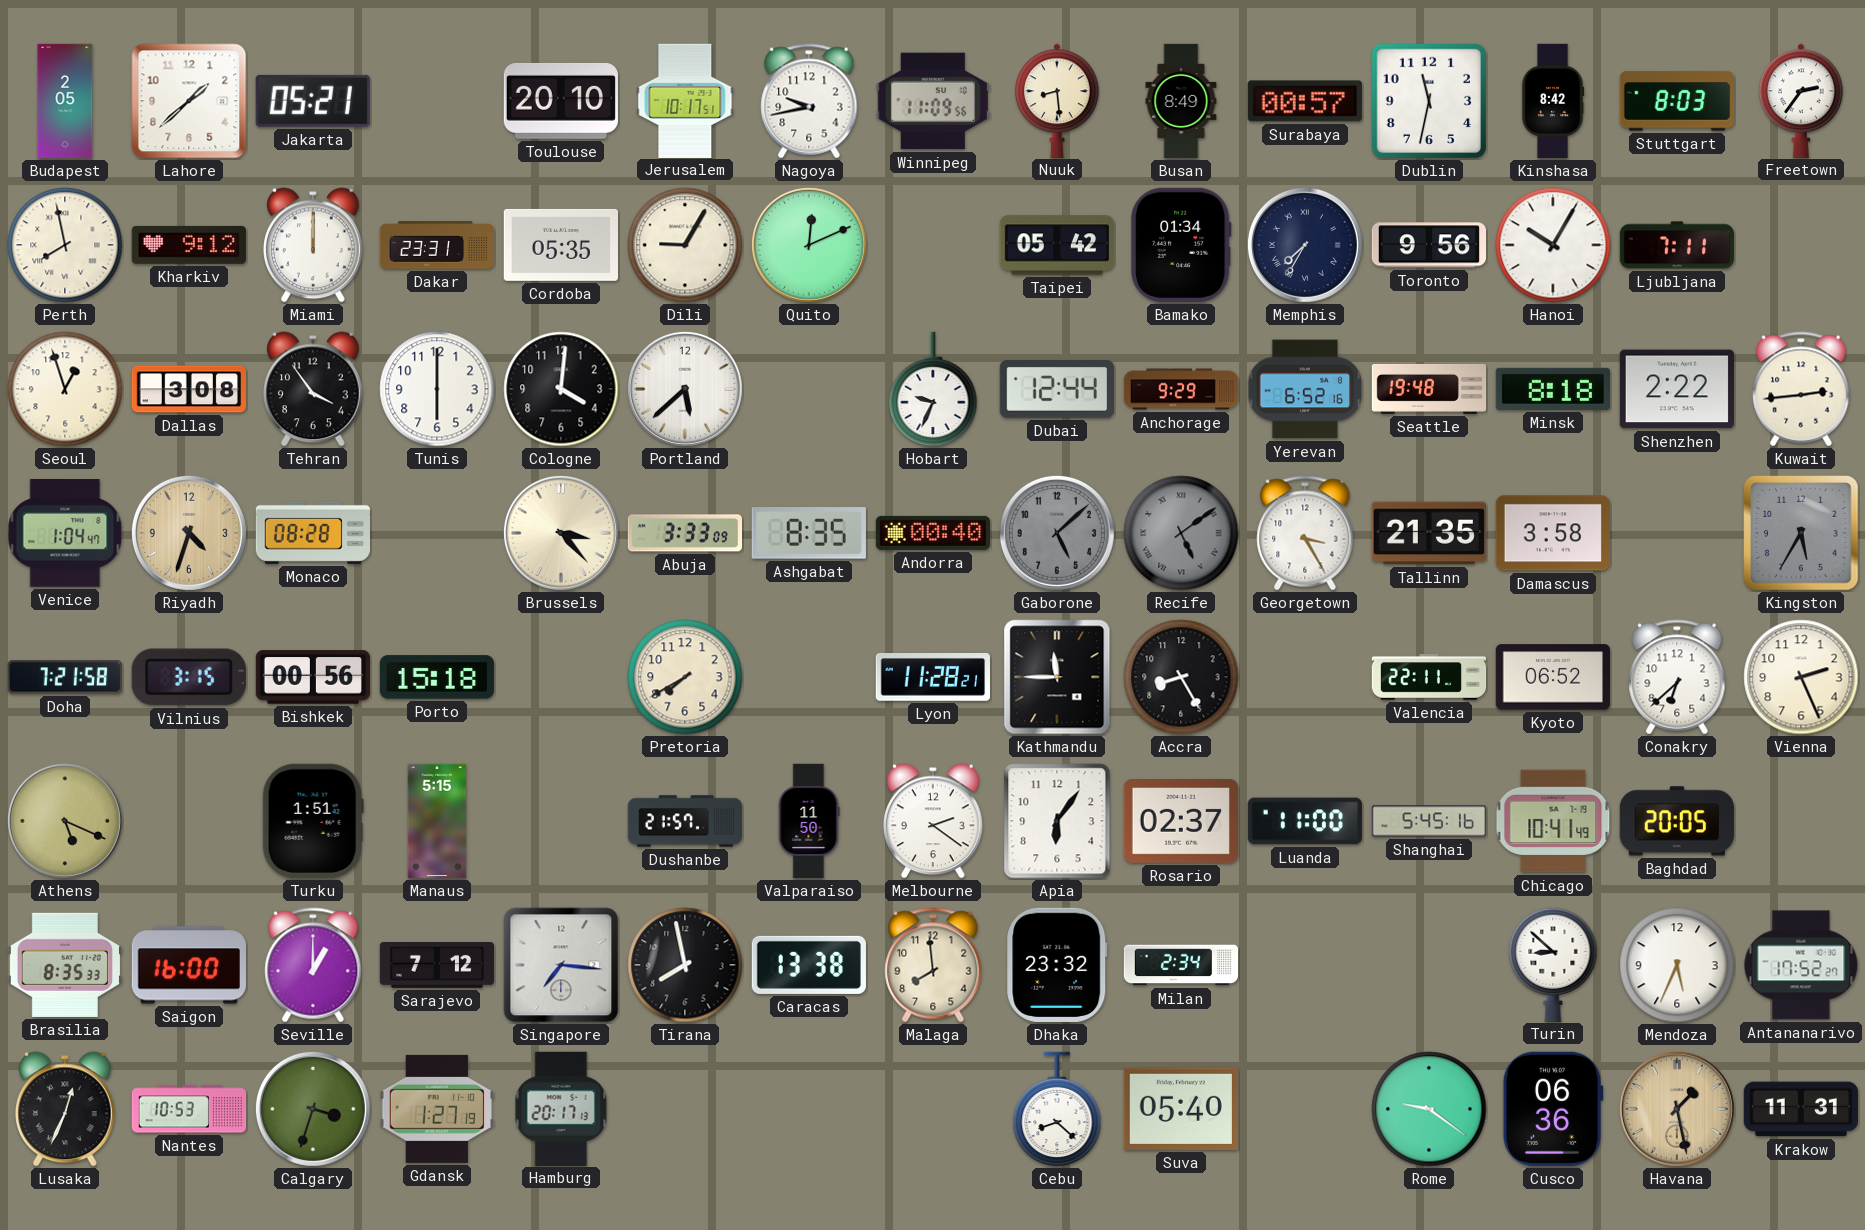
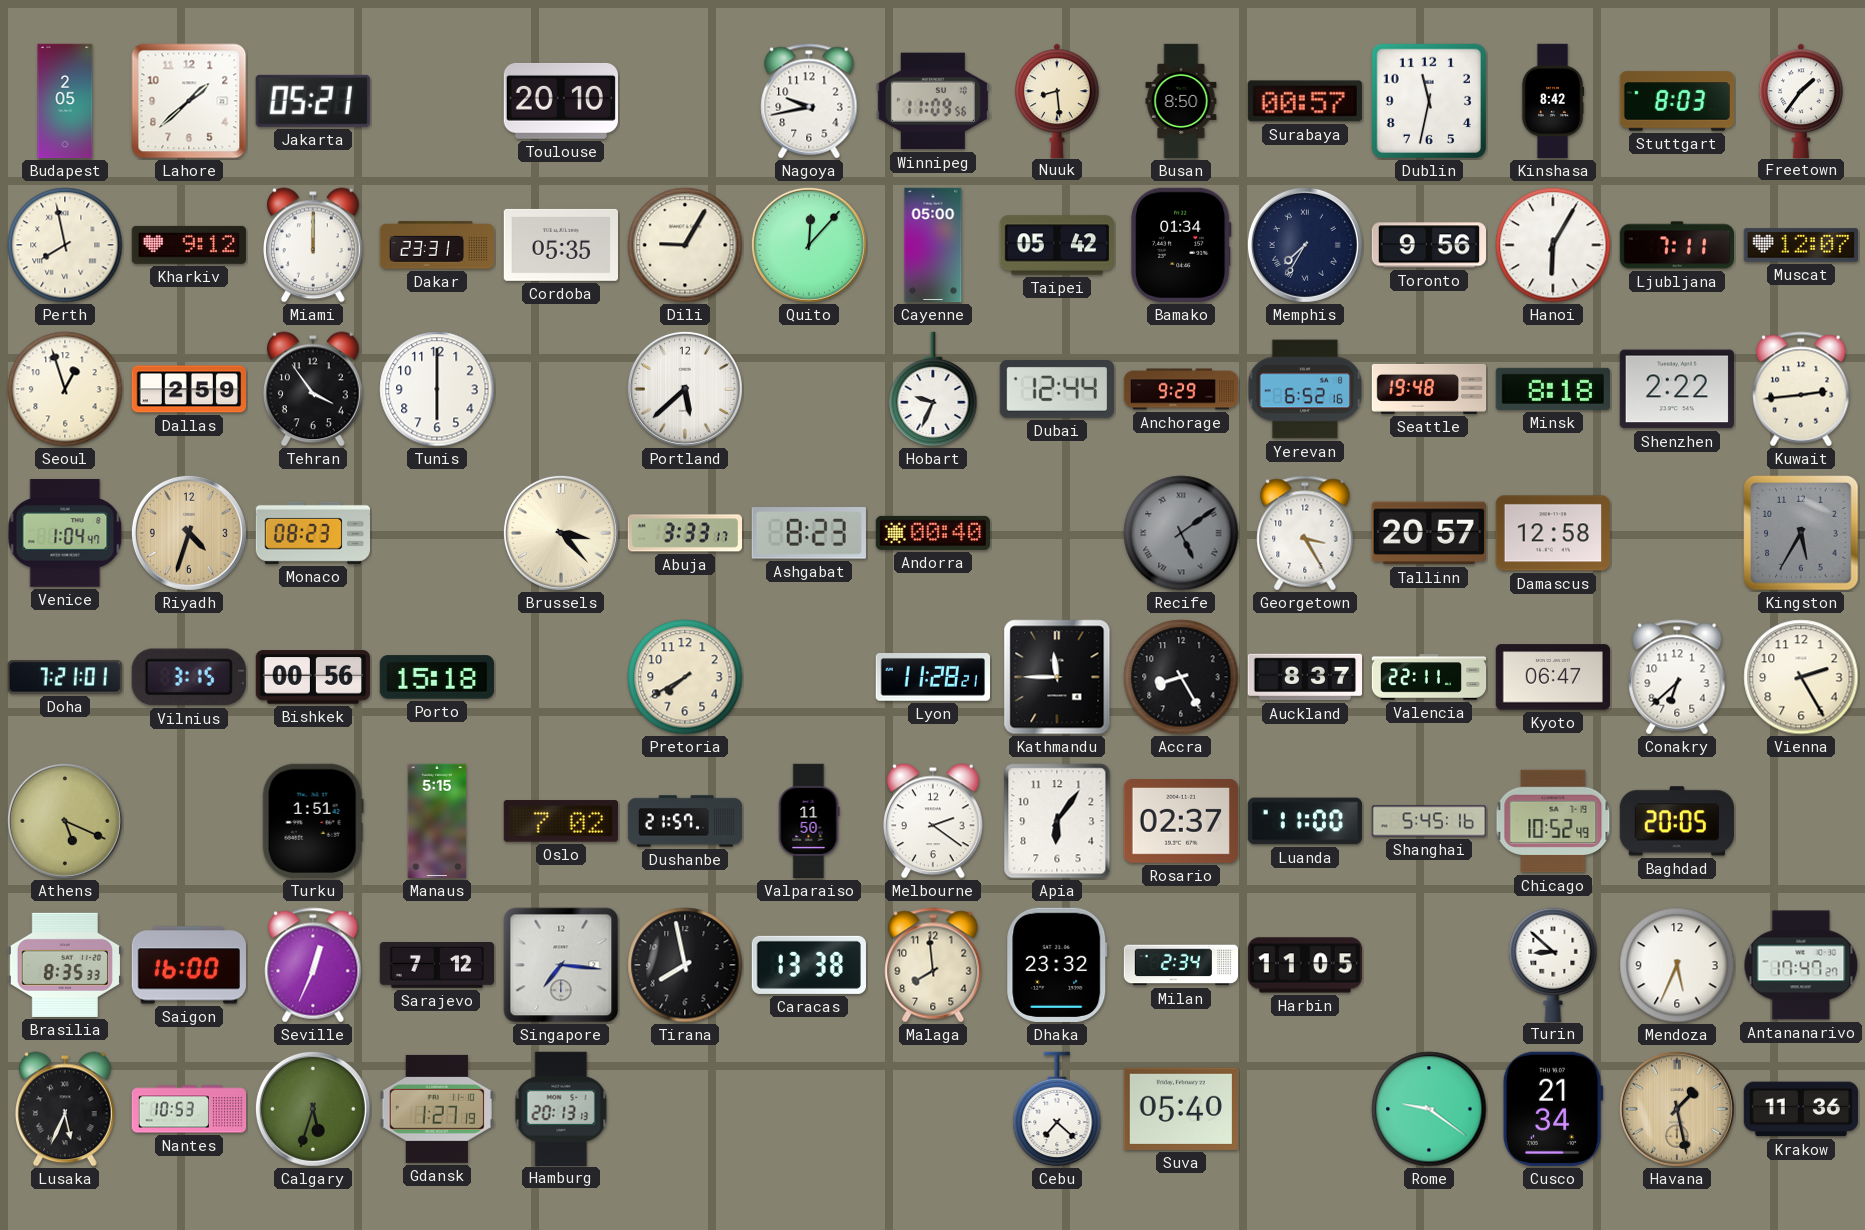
Jerusalem: 10:17 -> none (685, 100)
Busan: 8:49 -> 8:50 (1181, 101)
Freetown: 2:36 -> 1:36 (1801, 100)
Quito: 12:11 -> 12:07 (809, 245)
Cayenne: none -> 05:00 (933, 245)
Hanoi: 10:05 -> 6:05 (1553, 245)
Muscat: none -> 12:07 (1800, 245)
Dallas: 3:08 -> 2:59 (189, 389)
Cologne: 4:01 -> none (561, 389)
Monaco: 08:28 -> 08:23 (312, 533)
Abuja: 3:33:09 -> 3:33:17 (684, 533)
Ashgabat: 8:35 -> 8:23 (809, 533)
Gaborone: 5:08 -> none (1057, 533)
Tallinn: 21:35 -> 20:57 (1429, 533)
Damascus: 3:58 -> 12:58 (1553, 533)
Doha: 7:21:58 -> 7:21:01 (65, 677)
Auckland: none -> 8:37 (1304, 677)
Kyoto: 06:52 -> 06:47 (1552, 677)
Vienna: 2:26 -> 2:25 (1801, 677)
Oslo: none -> 7:02 (561, 821)
Chicago: 10:41 -> 10:52 (1553, 821)
Seville: 1:00 -> 12:34 (313, 965)
Harbin: none -> 11:05 (1304, 965)
Antananarivo: 17:52 -> 17:47 (1801, 965)
Lusaka: 12:34 -> 5:34 (66, 1109)
Calgary: 3:33 -> 5:33 (313, 1109)
Hamburg: 20:17 -> 20:13 (561, 1108)
Cebu: 8:22 -> 7:22 (1057, 1109)
Cusco: 06:36 -> 21:34 (1553, 1109)
Krakow: 11:31 -> 11:36 (1800, 1109)
